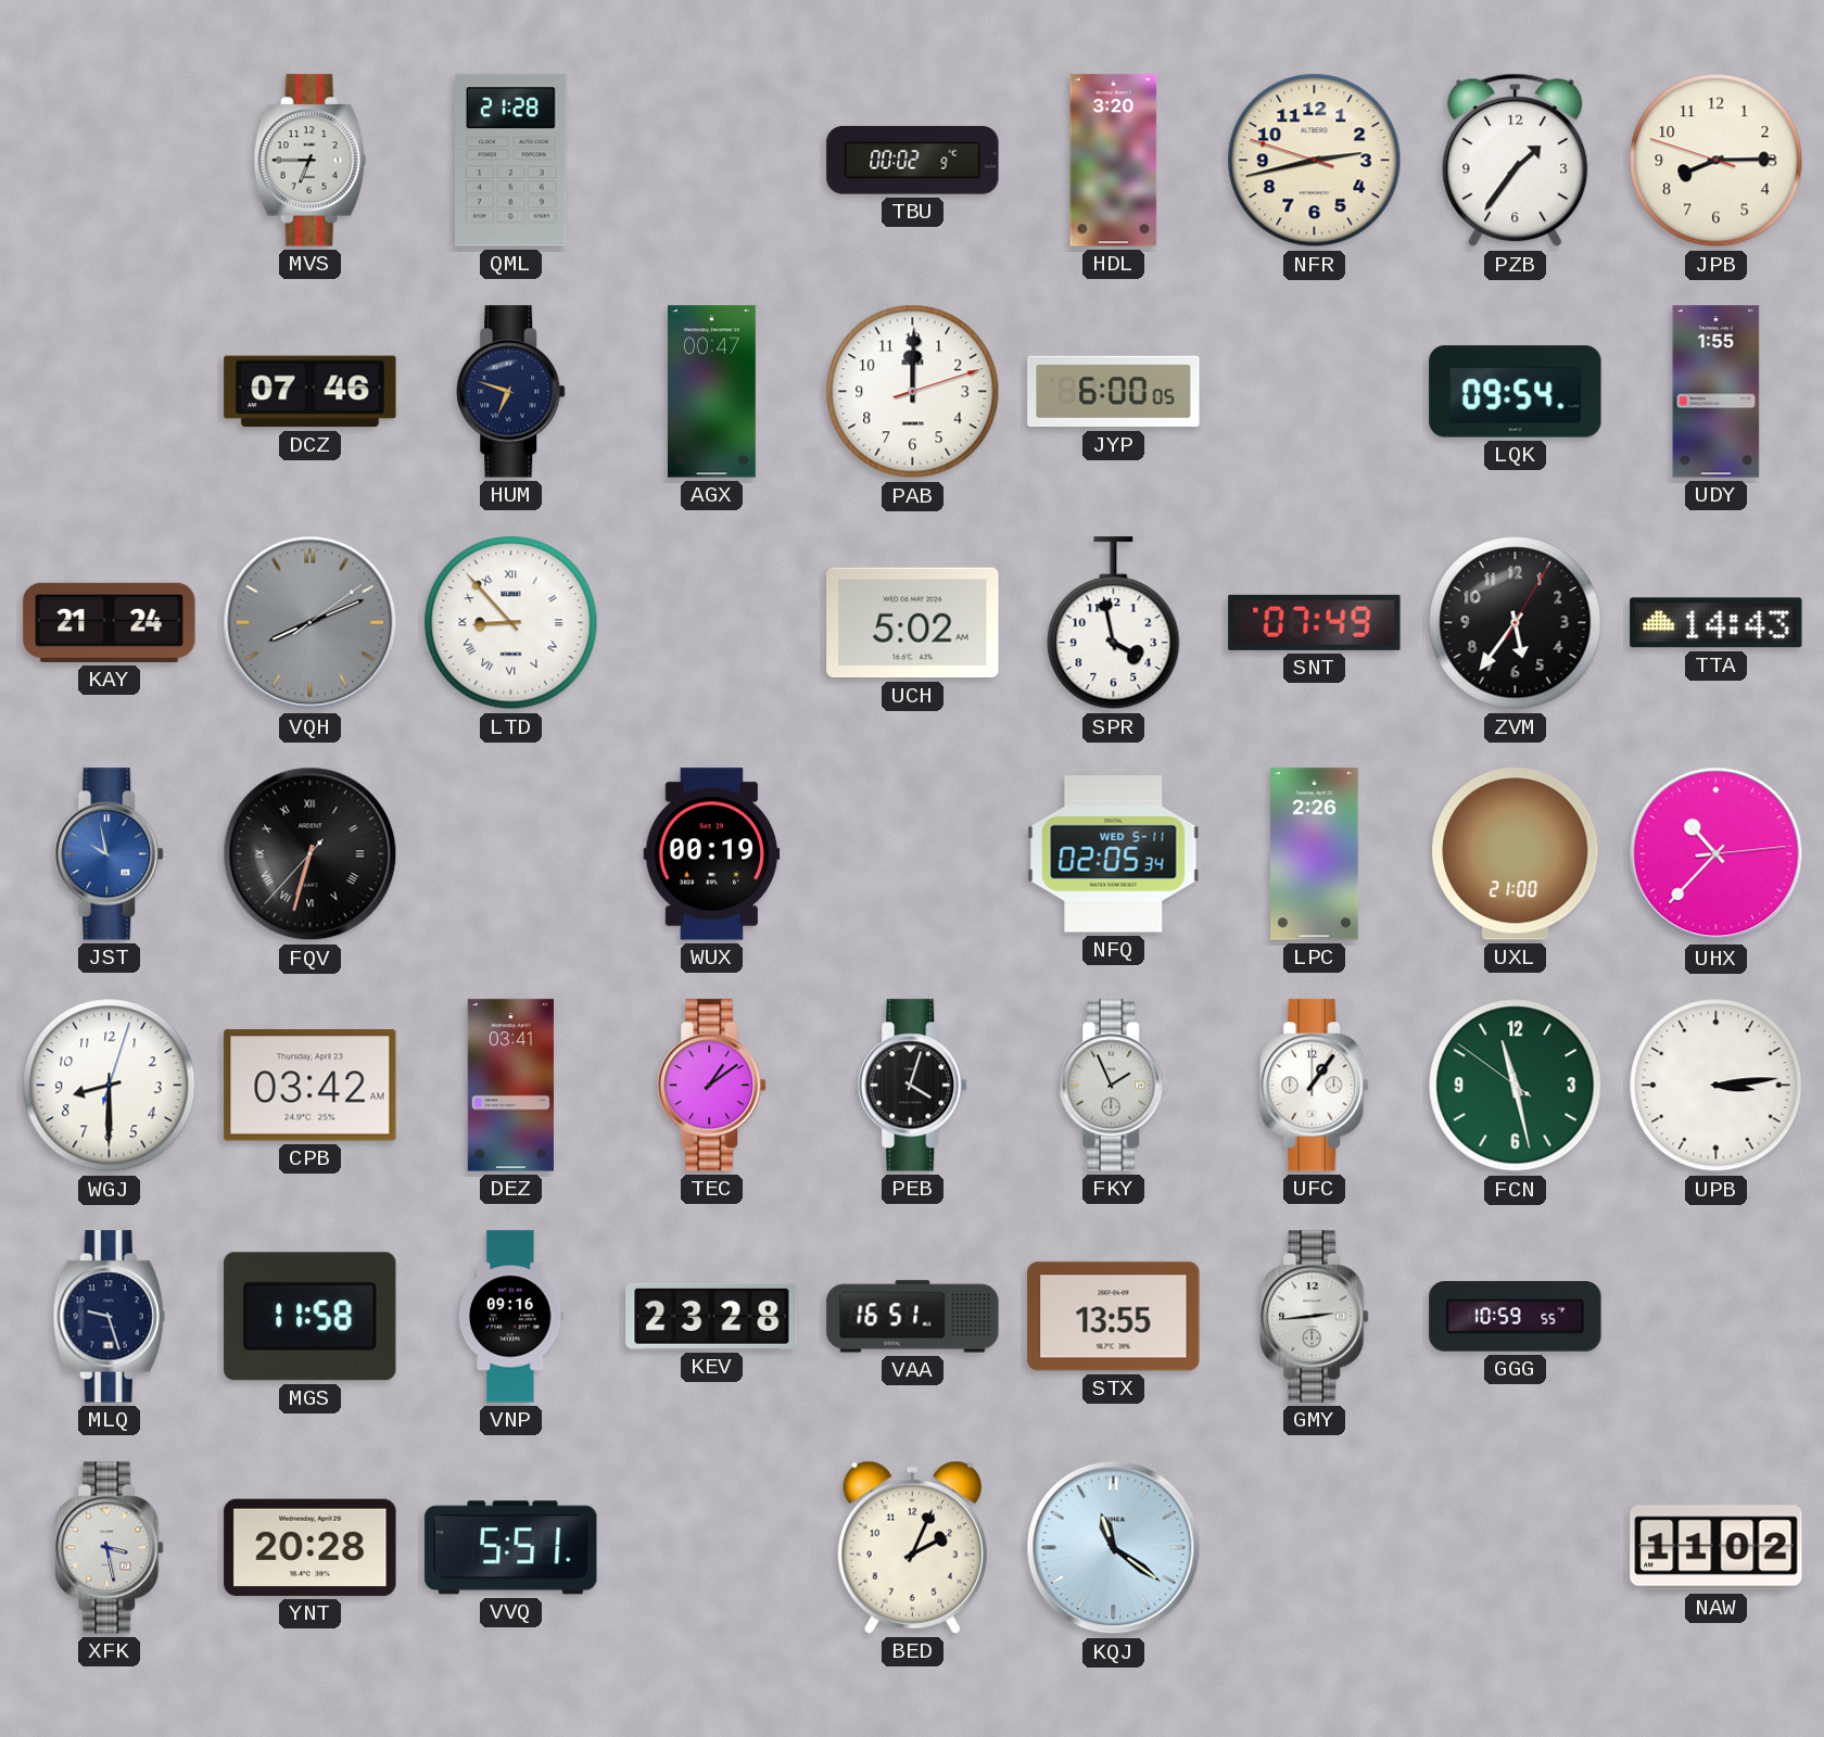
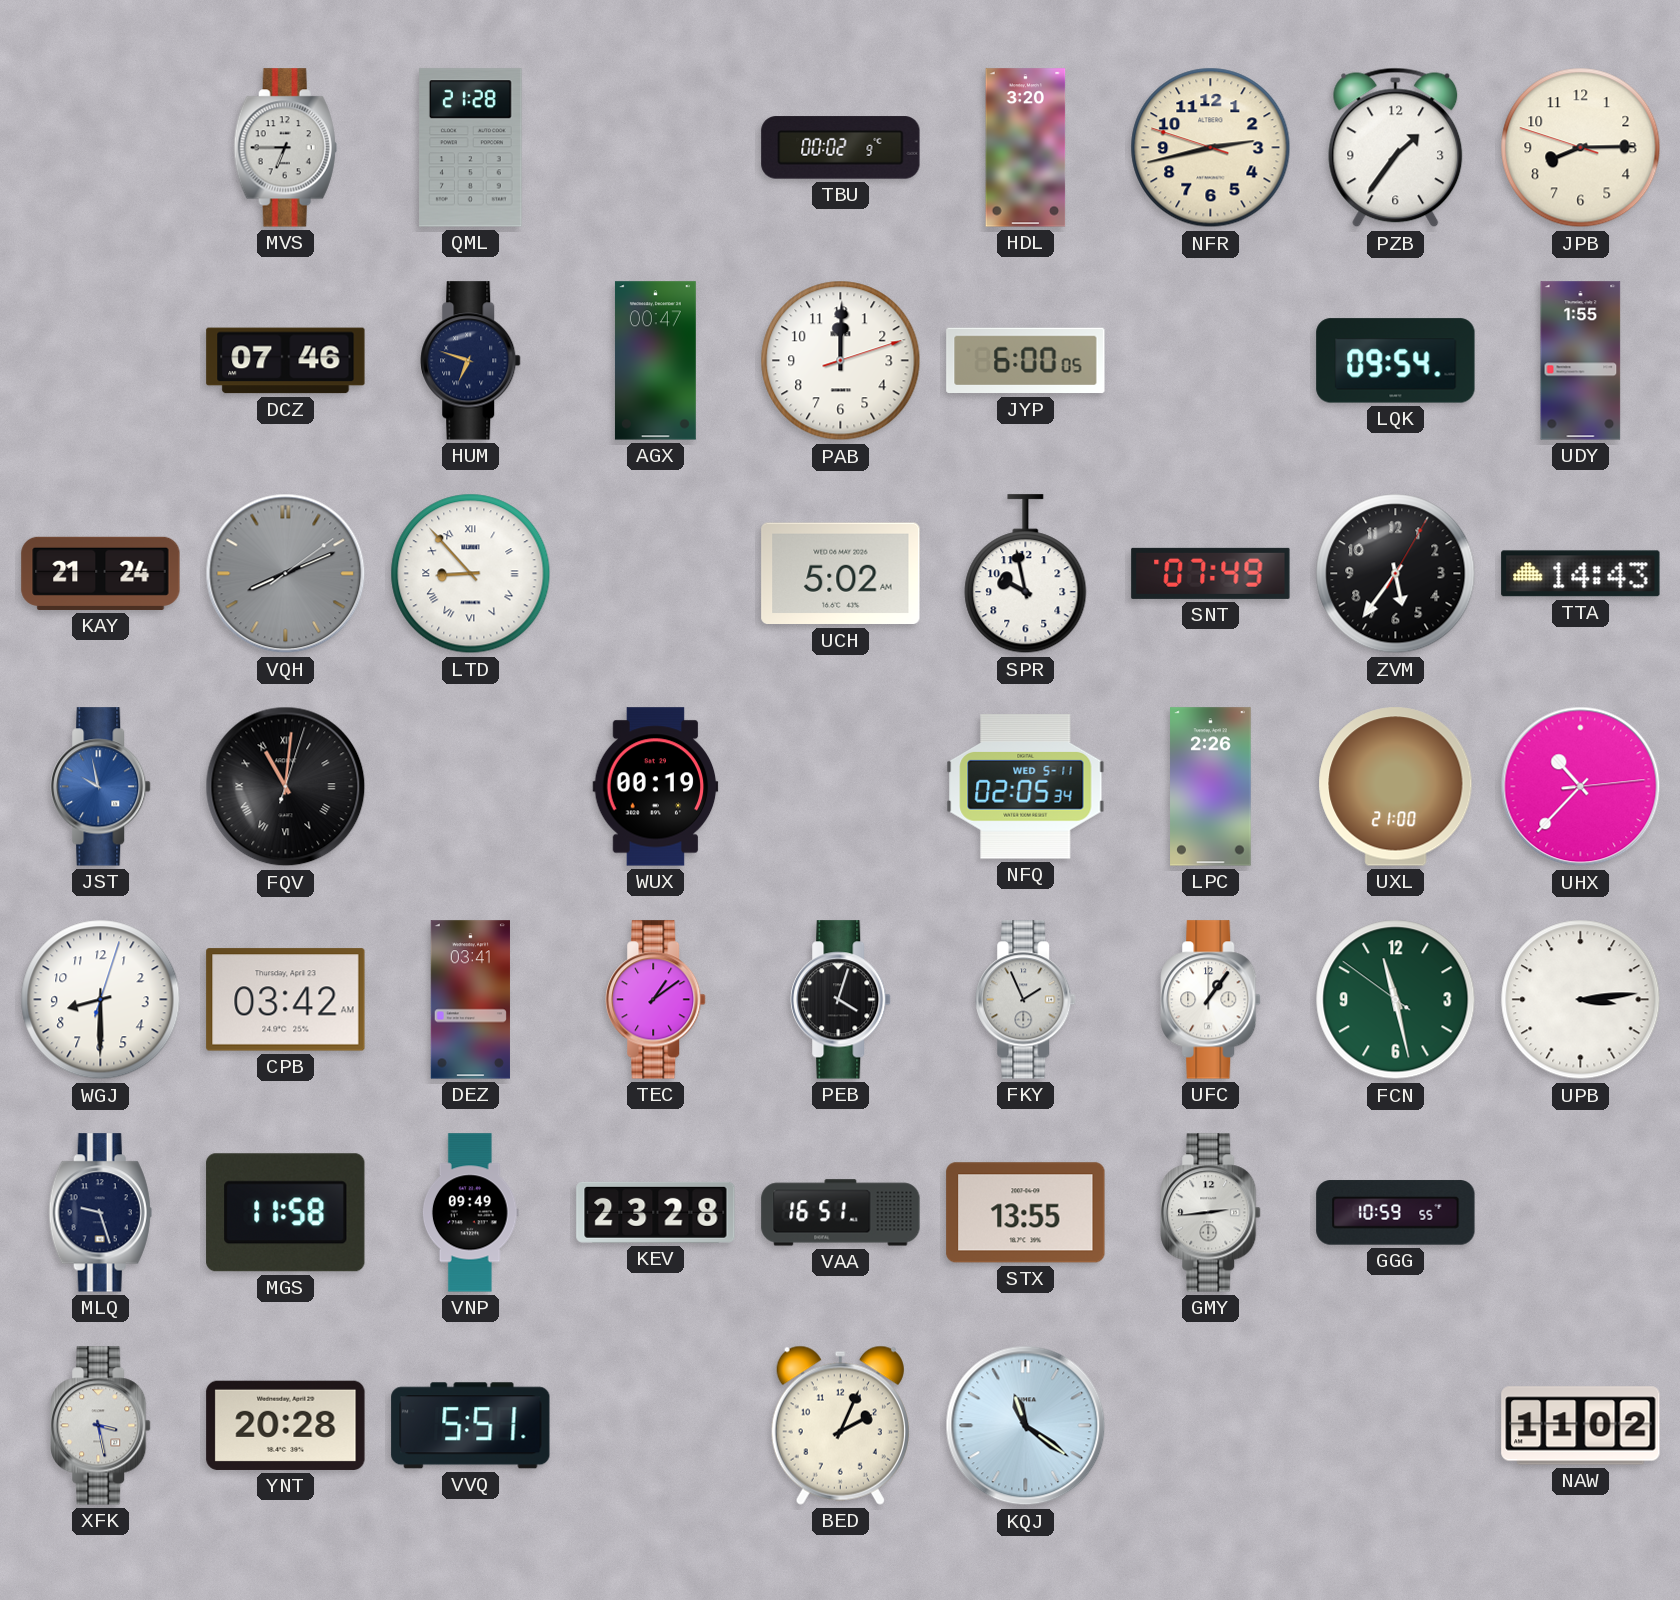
SPR: 3:58 -> 9:58 (1026, 574)
FQV: 6:32 -> 11:01 (286, 787)
VNP: 09:16 -> 09:49 (470, 1213)
